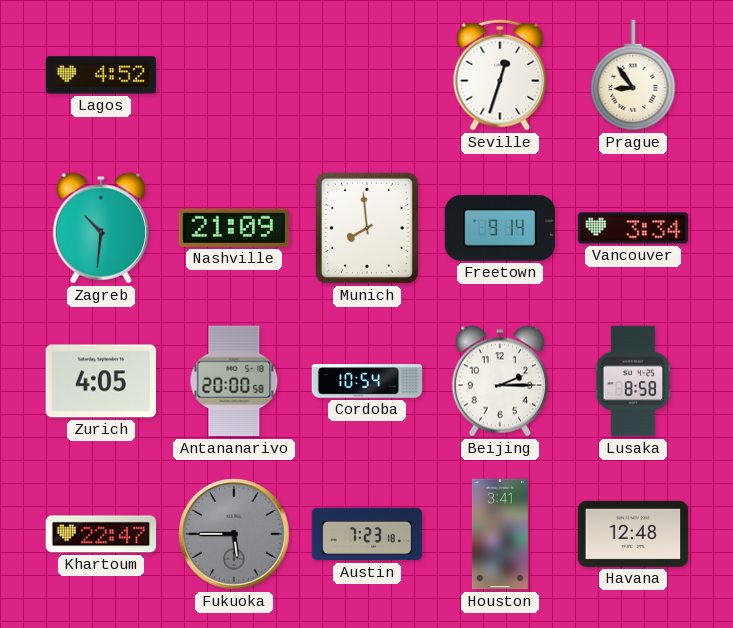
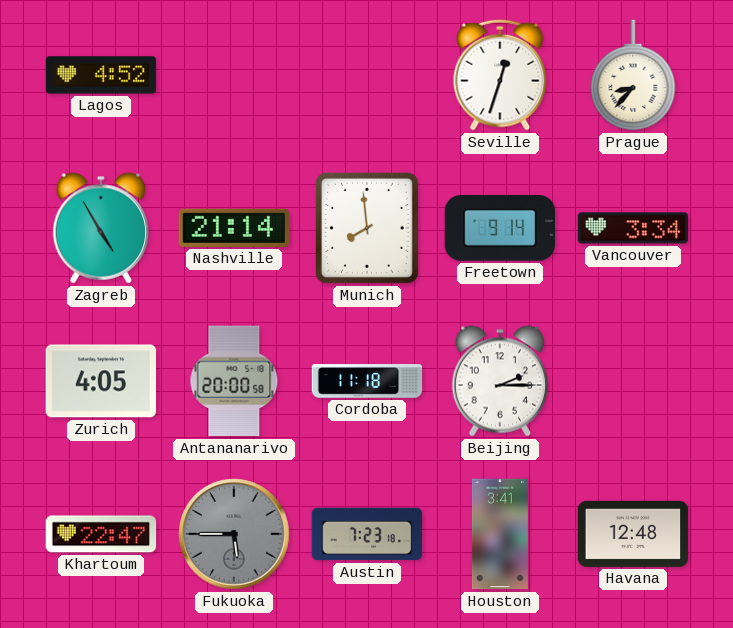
Prague: 8:54 -> 8:37 (633, 75)
Zagreb: 10:31 -> 4:55 (101, 228)
Nashville: 21:09 -> 21:14 (234, 228)
Cordoba: 10:54 -> 11:18 (367, 381)
Lusaka: 8:58 -> none (633, 381)
